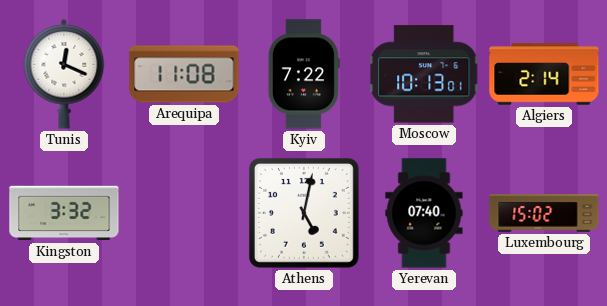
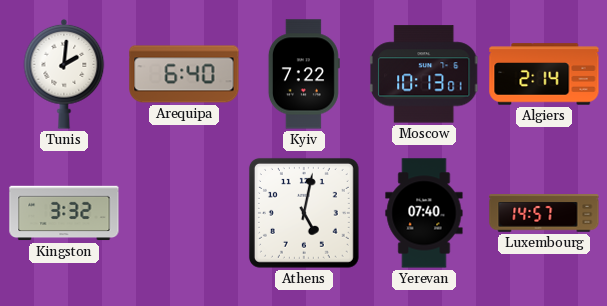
Tunis: 12:19 -> 2:01 (64, 74)
Arequipa: 11:08 -> 6:40 (184, 74)
Luxembourg: 15:02 -> 14:57 (544, 213)
